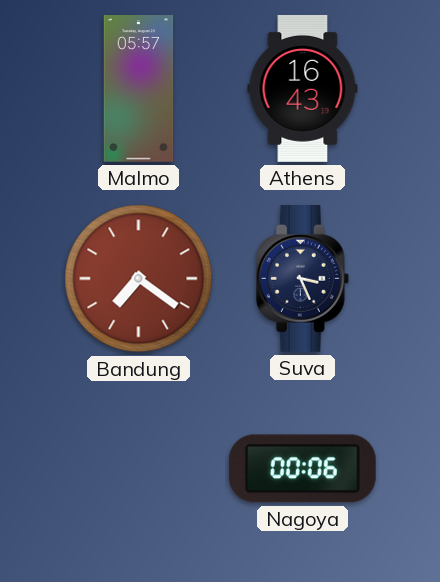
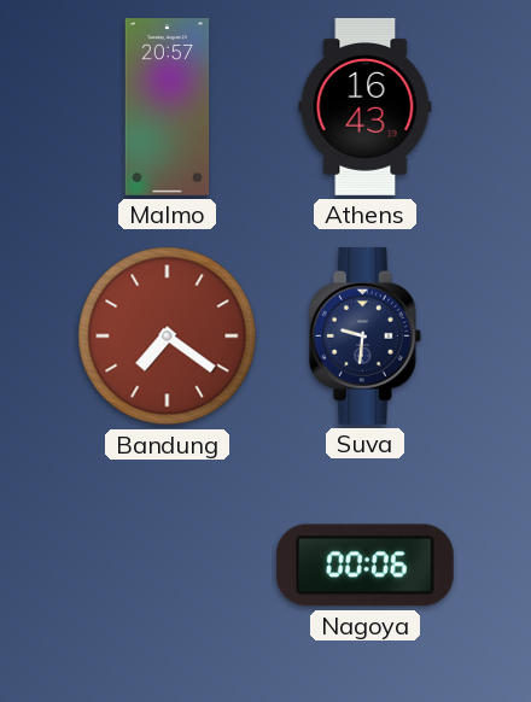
Malmo: 05:57 -> 20:57 (168, 107)
Suva: 3:26 -> 9:31 (364, 335)
